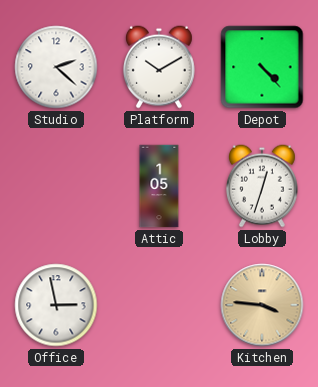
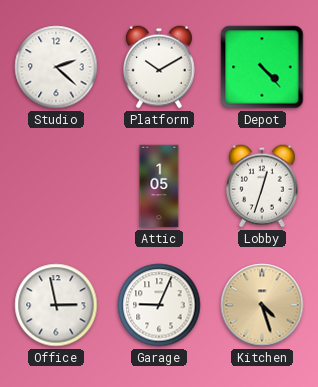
Garage: none -> 9:04 (159, 305)
Kitchen: 3:46 -> 4:27 (262, 305)
